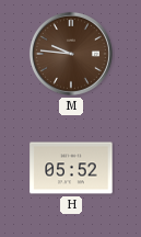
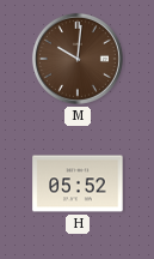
M: 9:46 -> 10:01 (78, 59)
